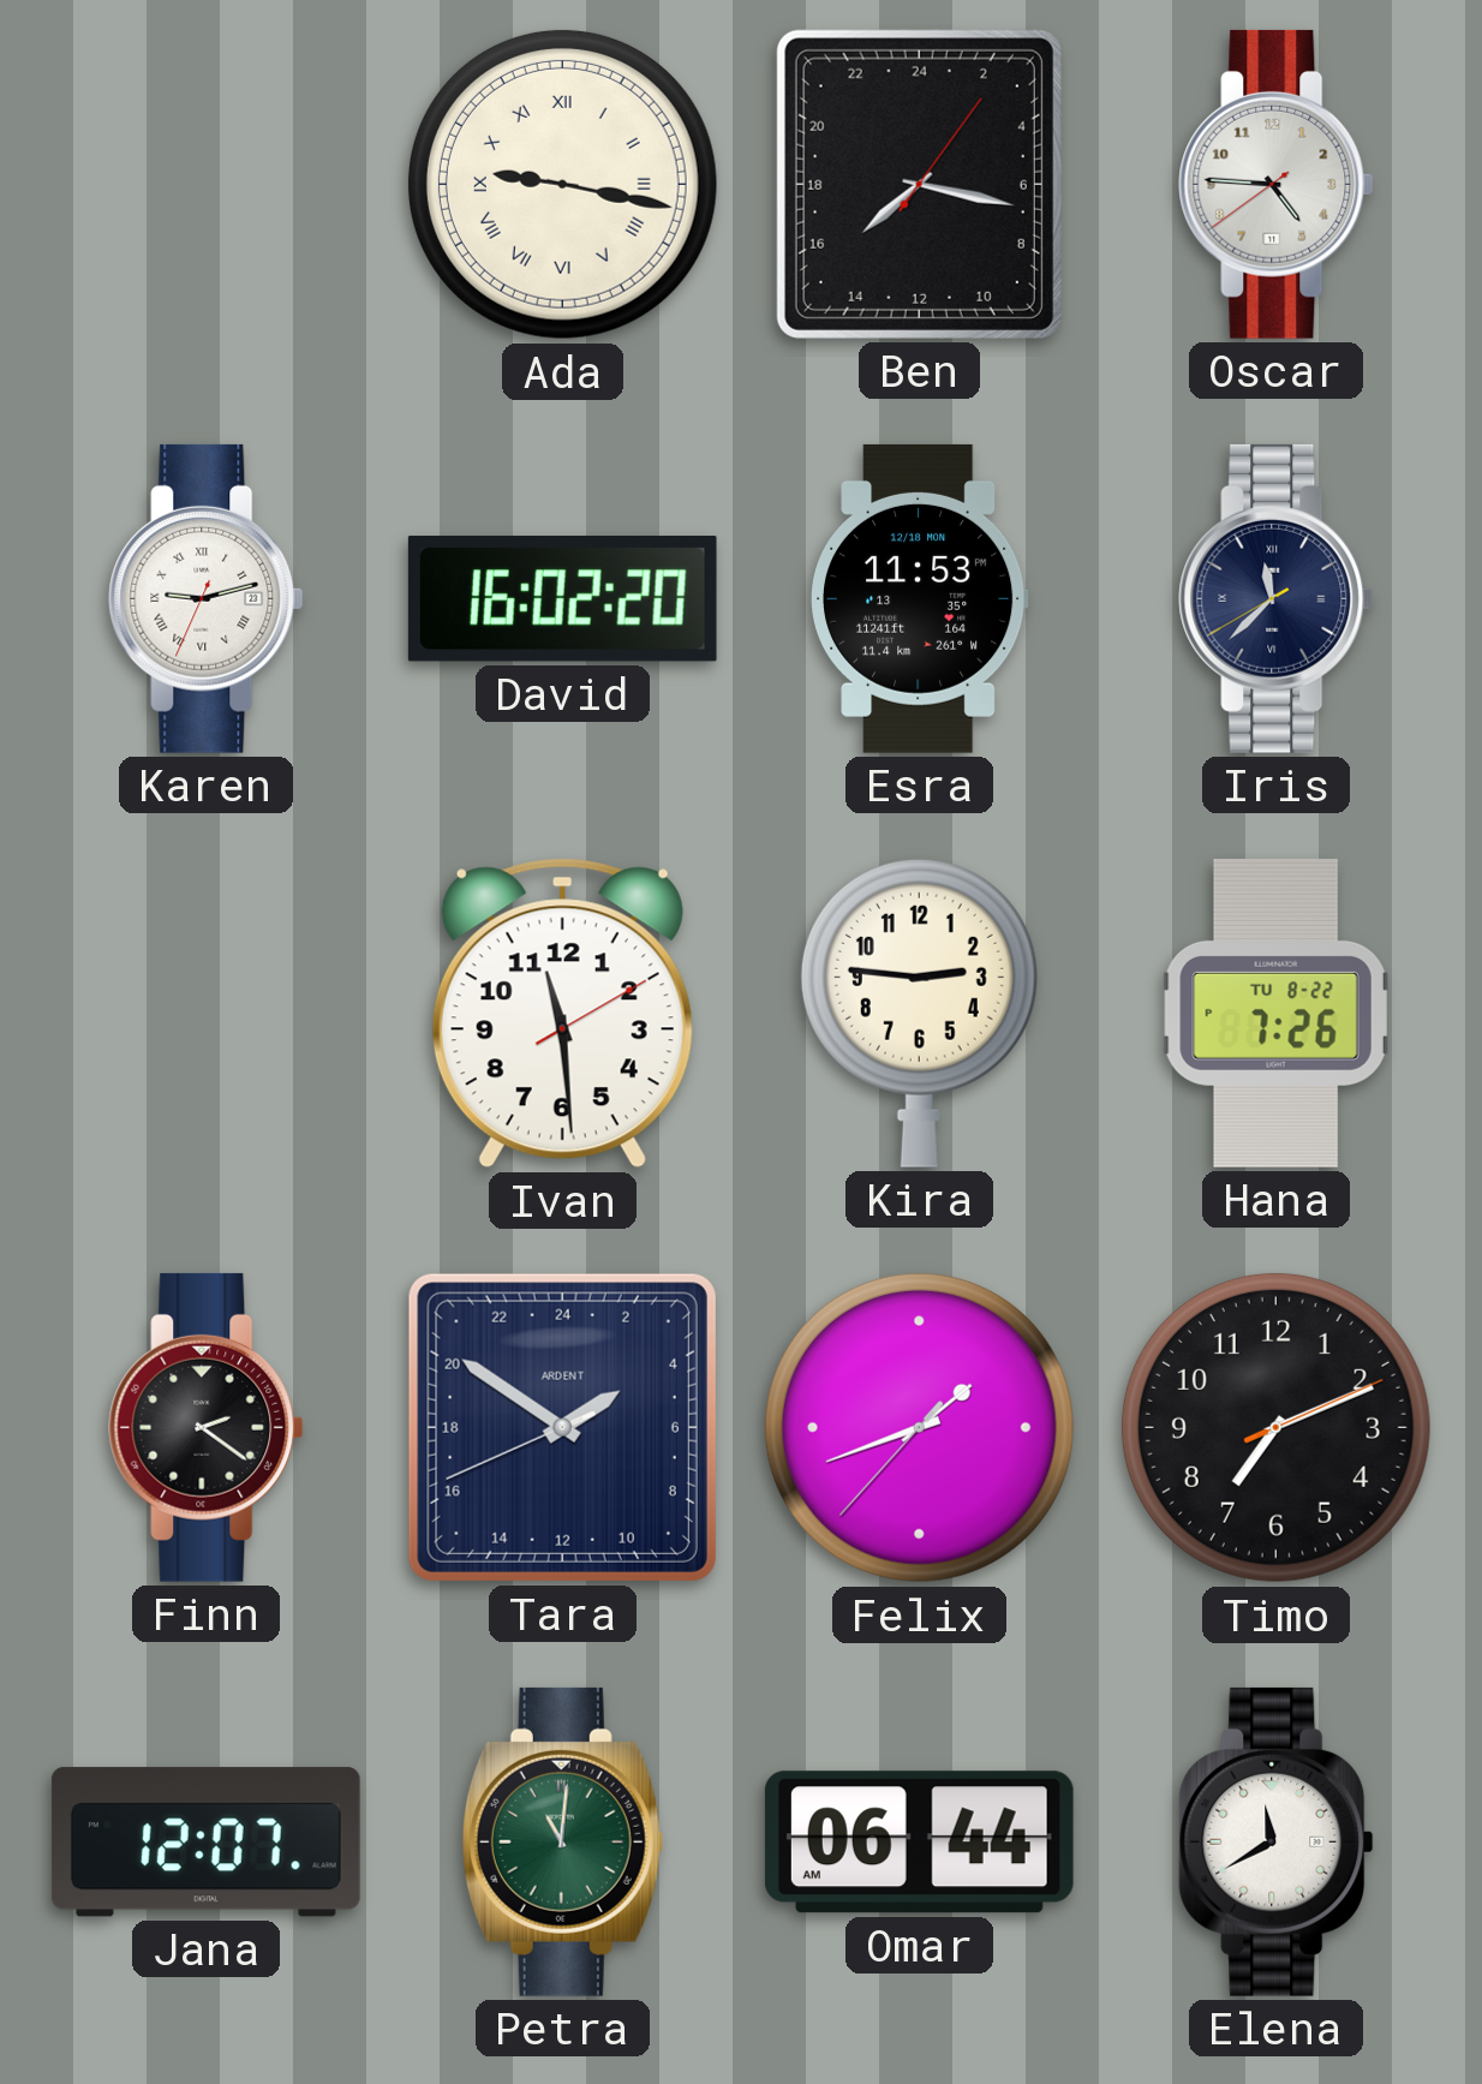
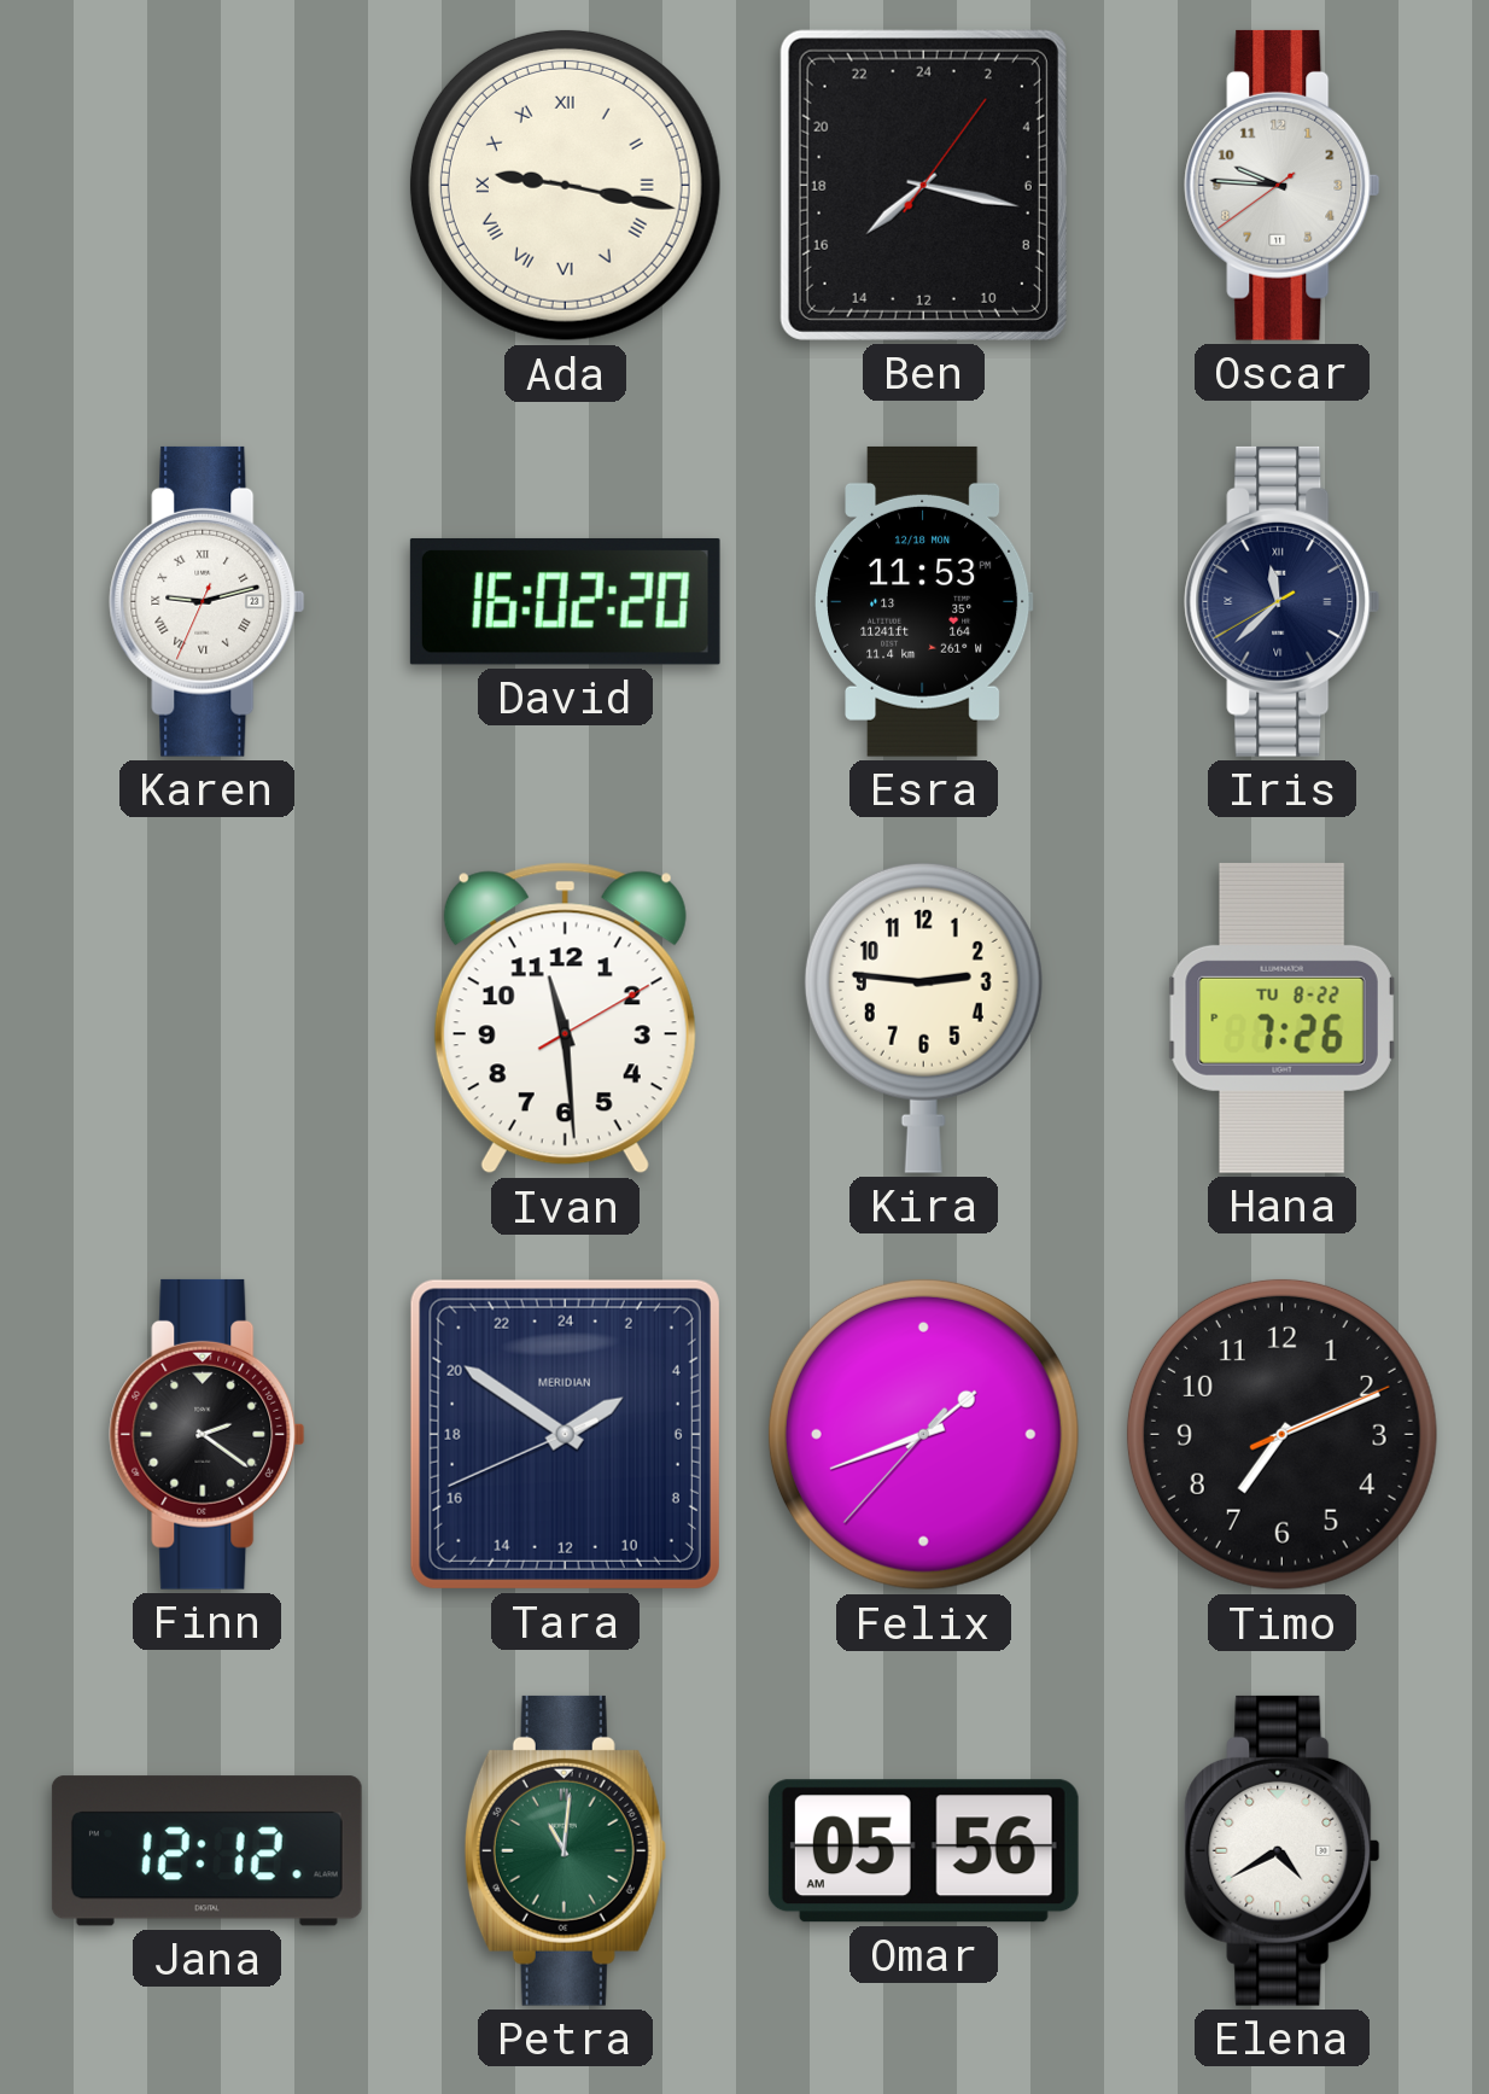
Oscar: 4:45 -> 9:45 (1283, 185)
Tara brand: ARDENT -> MERIDIAN (565, 1434)
Jana: 12:07 -> 12:12 (206, 1851)
Omar: 06:44 -> 05:56 (923, 1851)
Elena: 11:40 -> 4:40 (1283, 1850)
